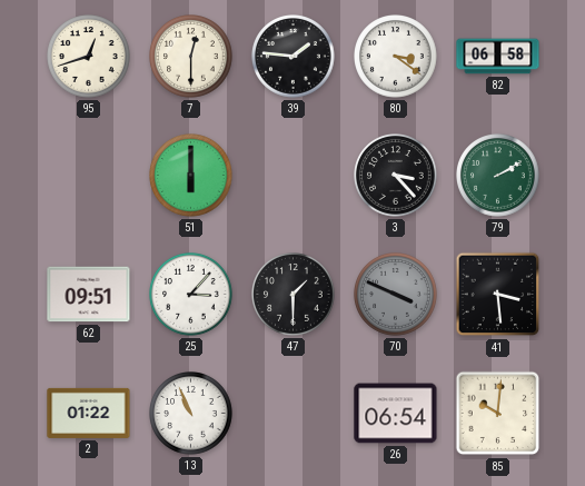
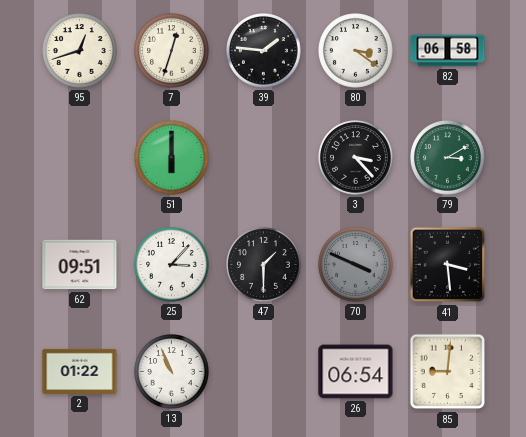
7: 12:30 -> 12:33 (172, 51)
79: 2:10 -> 3:10 (448, 158)
85: 10:01 -> 9:01 (448, 372)
